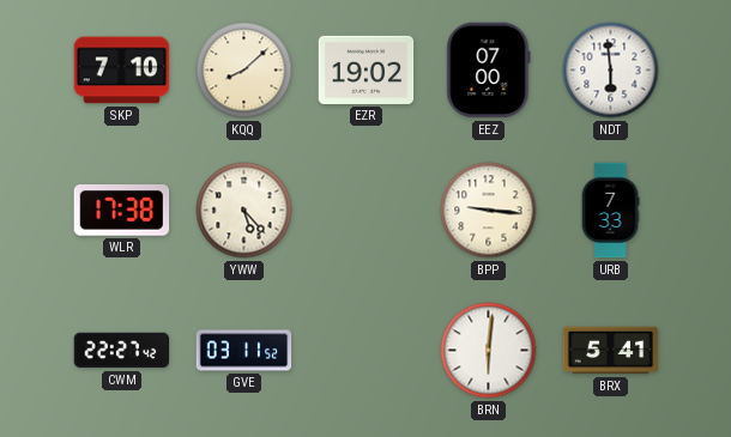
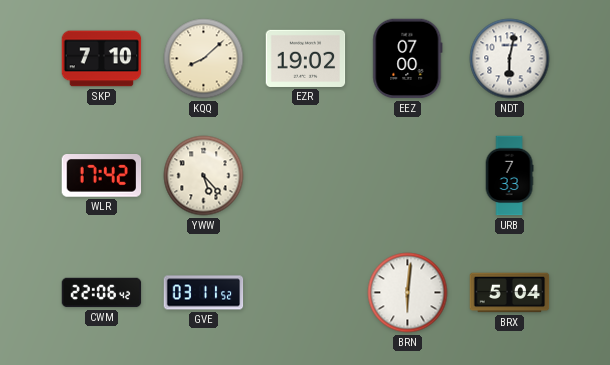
NDT: 5:59 -> 6:02 (510, 59)
WLR: 17:38 -> 17:42 (102, 176)
BPP: 9:16 -> none (489, 211)
CWM: 22:27 -> 22:06 (102, 293)
BRX: 5:41 -> 5:04 (510, 293)
